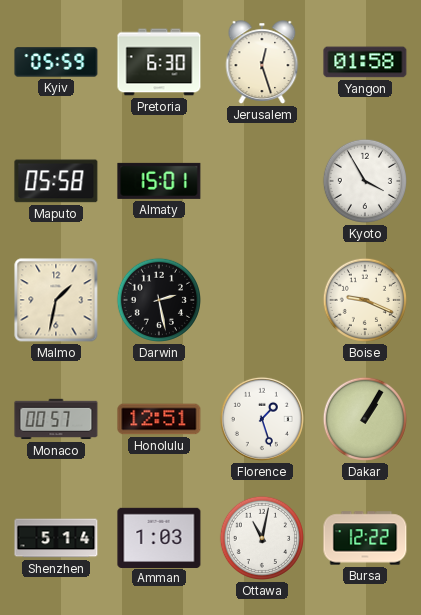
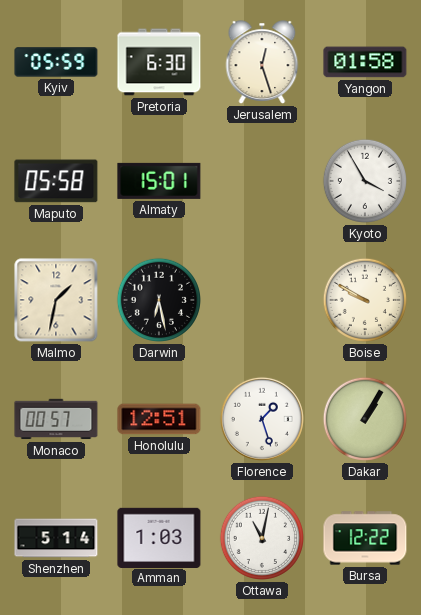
Darwin: 2:28 -> 6:28 (159, 300)
Boise: 9:19 -> 9:50 (365, 300)
